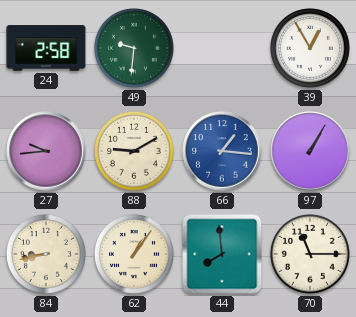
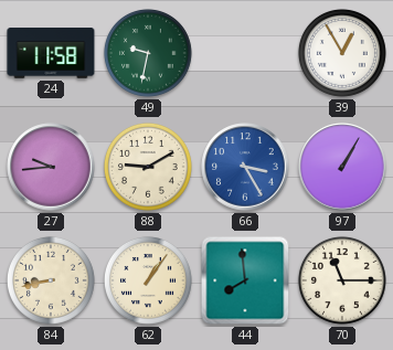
24: 2:58 -> 11:58 (51, 53)
49: 9:31 -> 9:32 (148, 53)
66: 1:16 -> 3:25 (245, 167)
